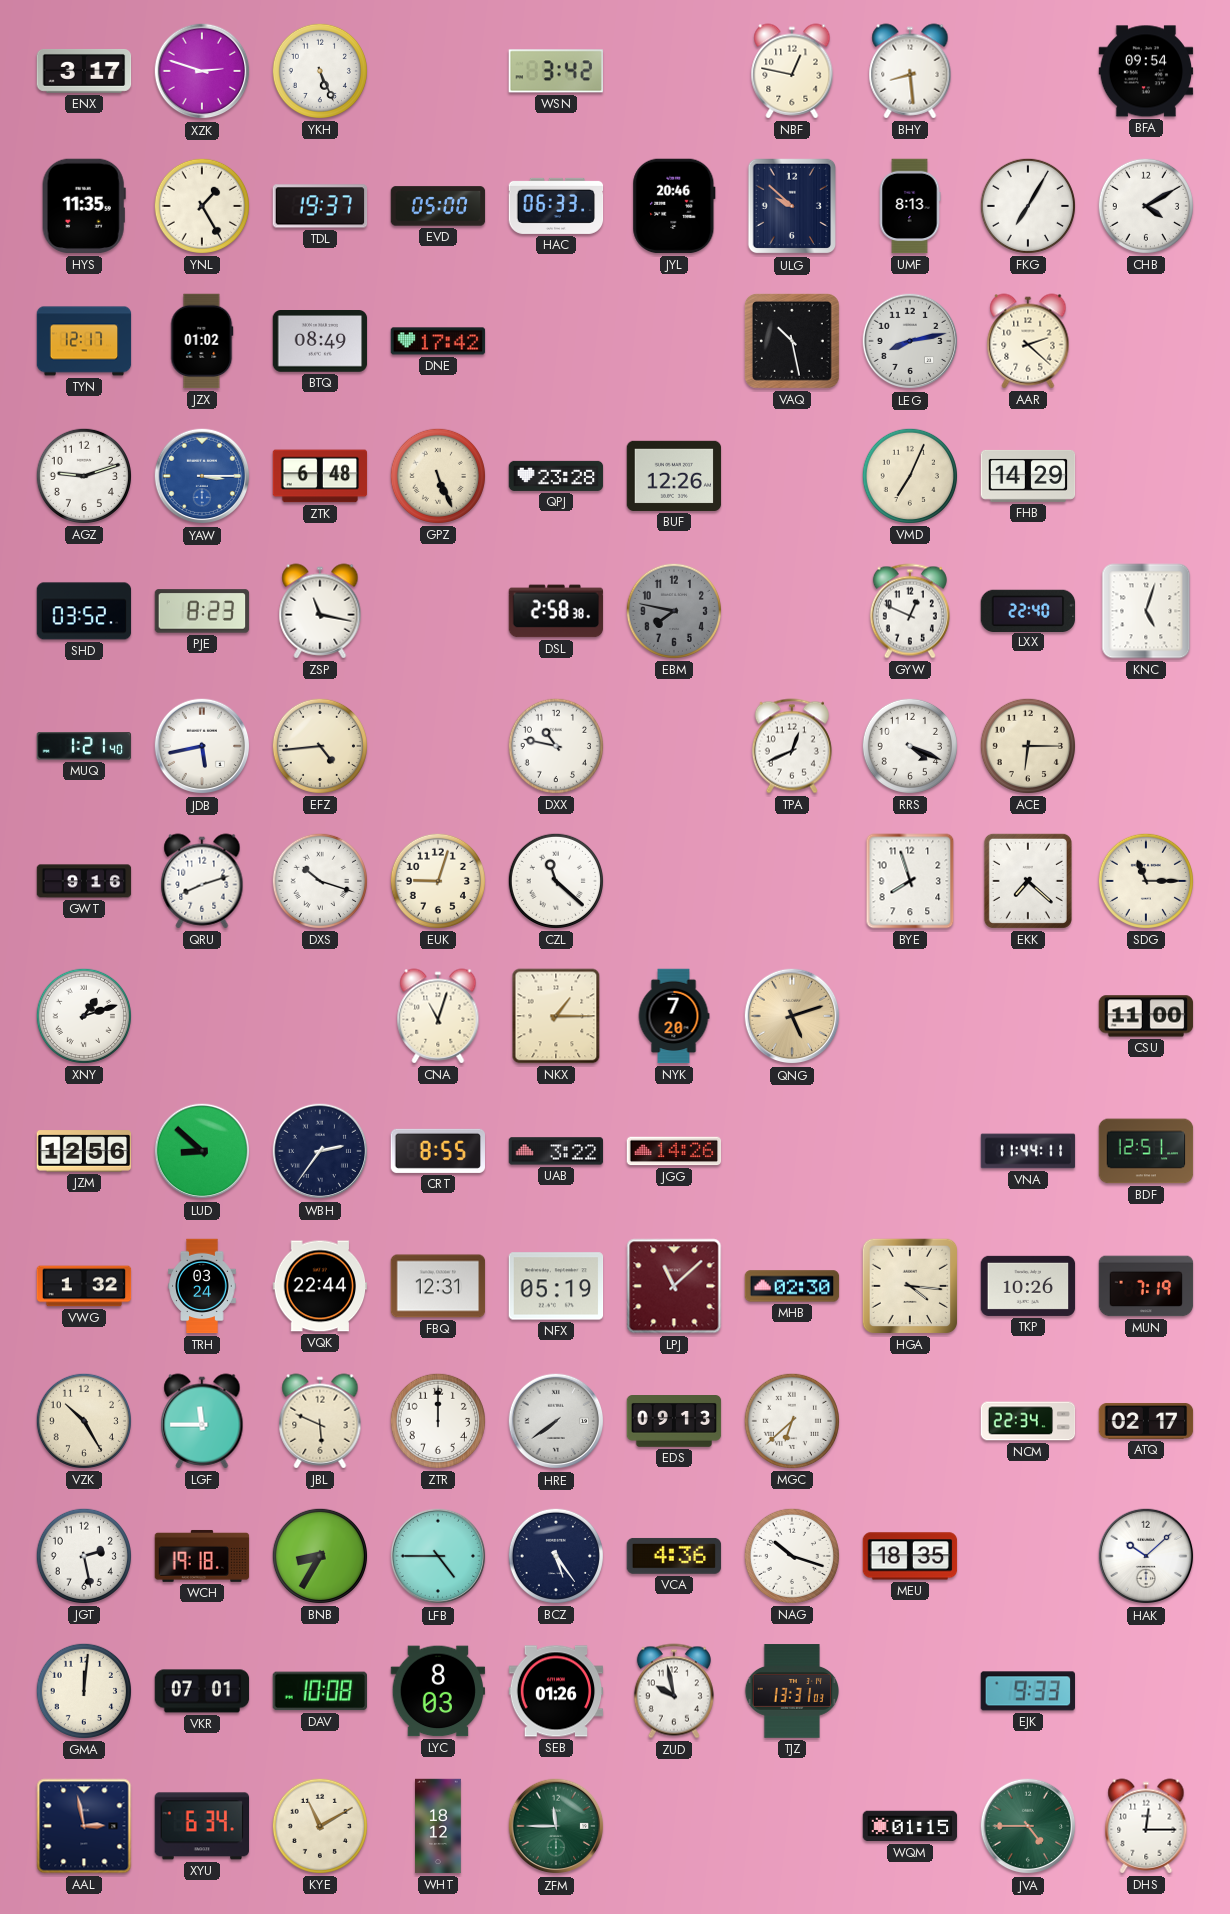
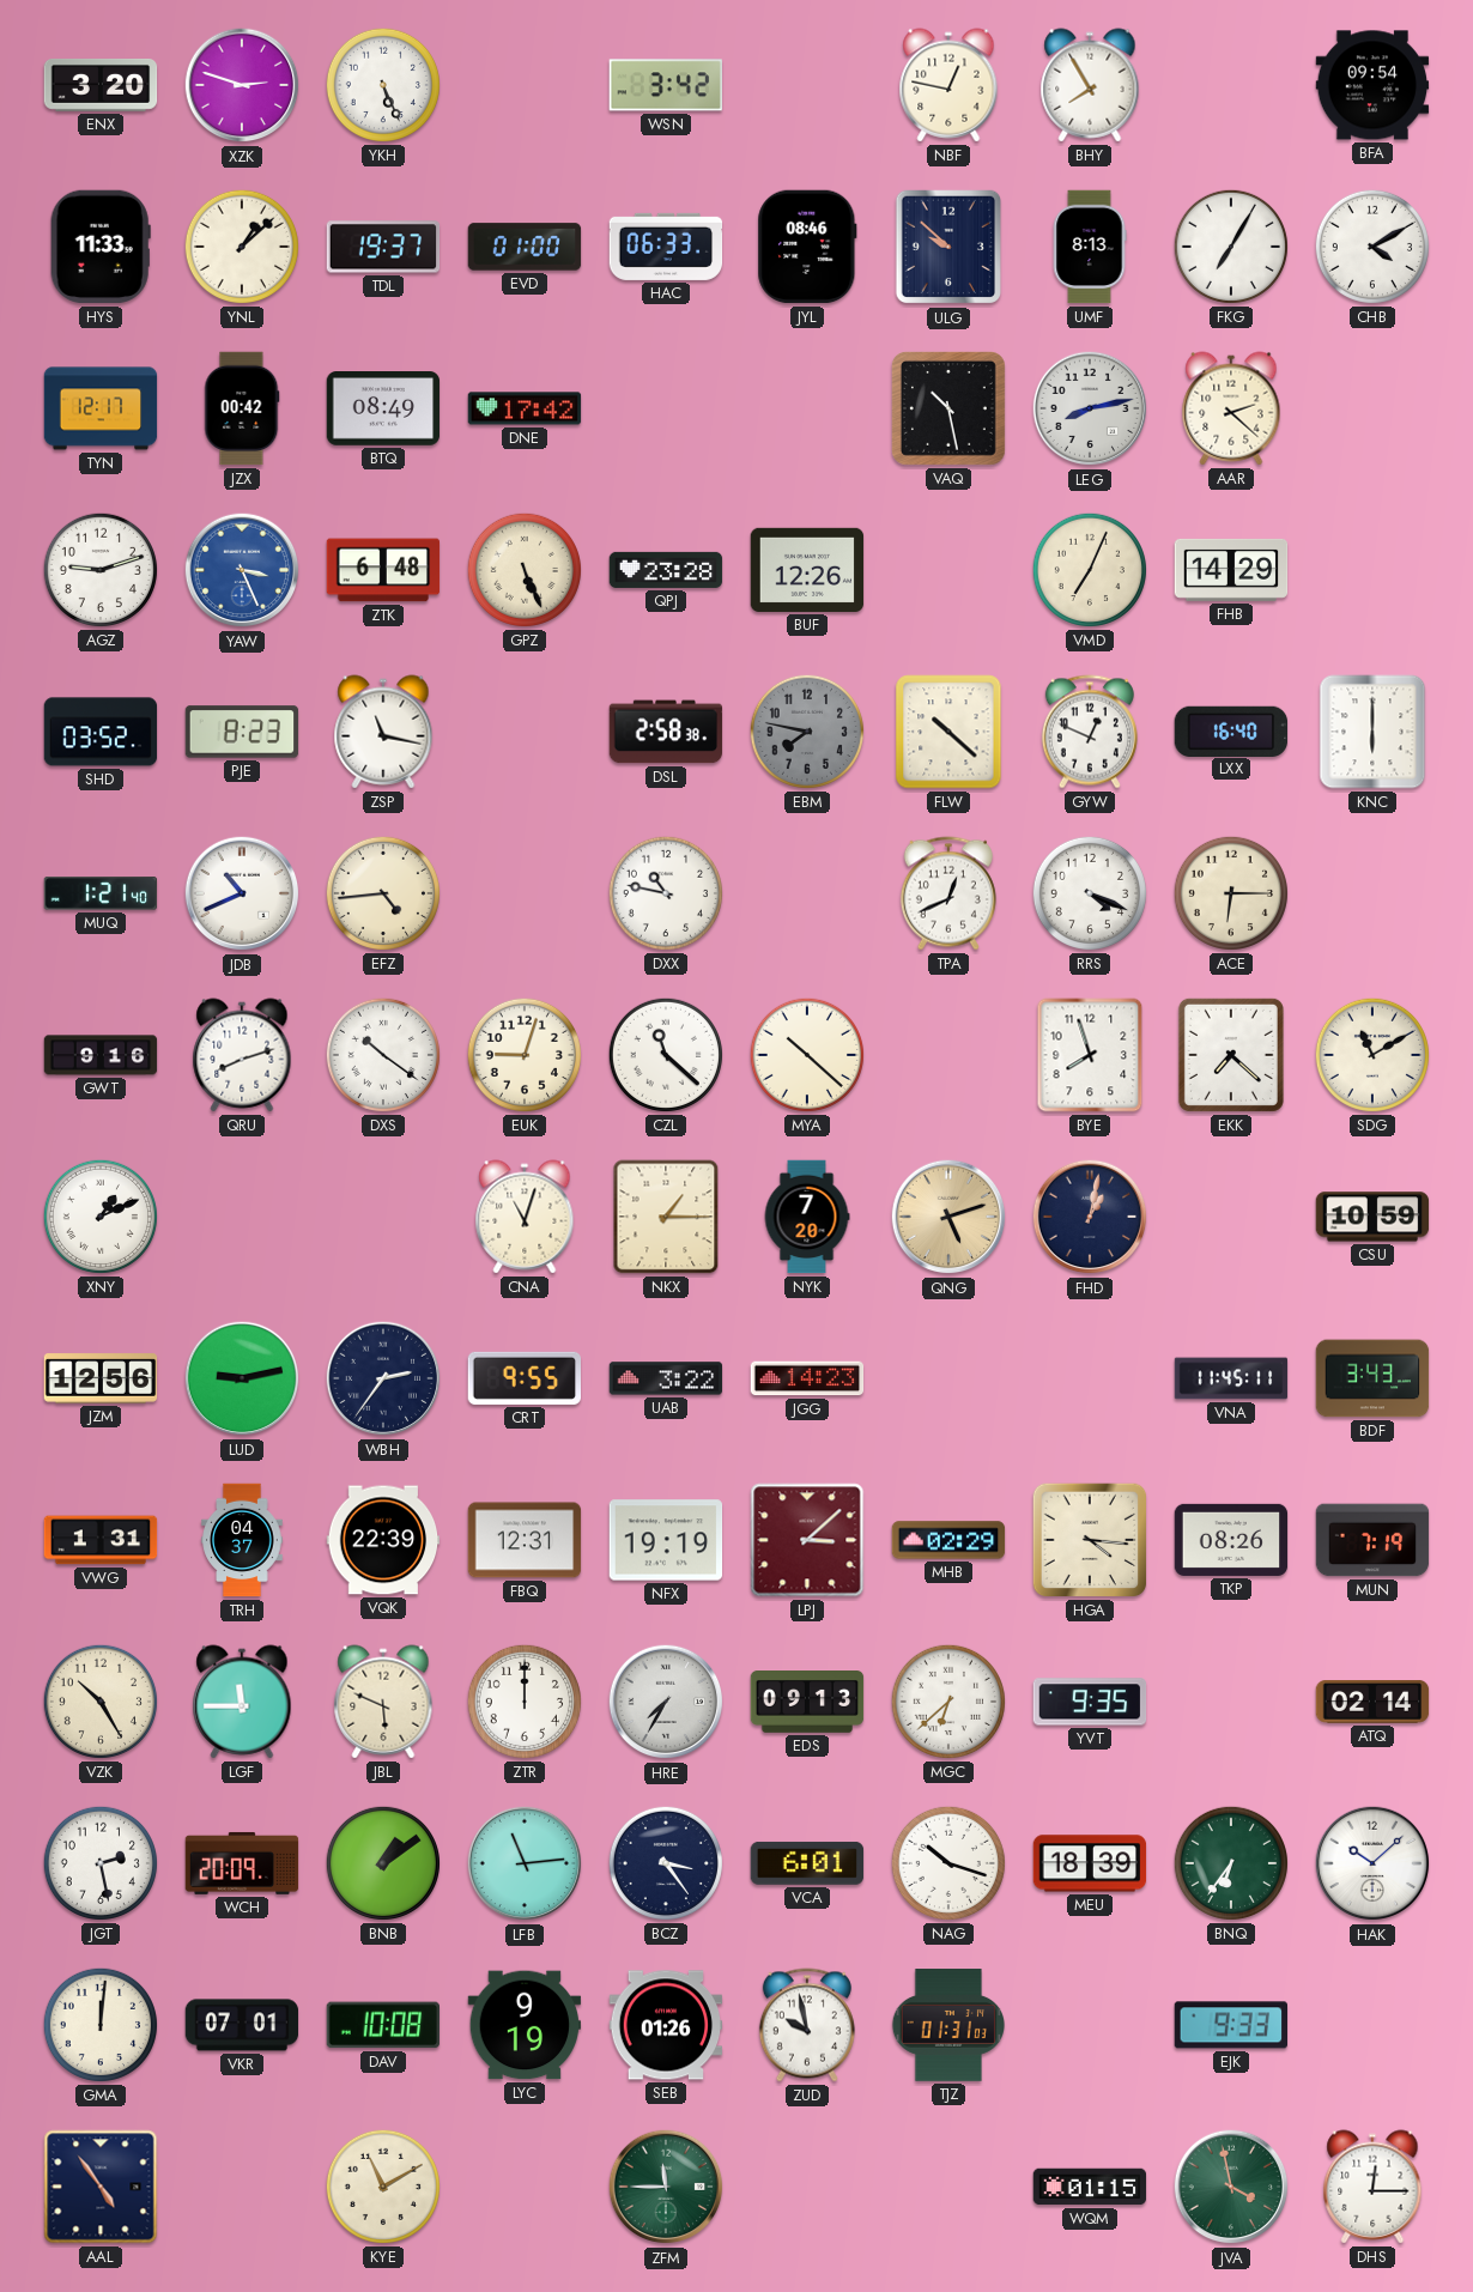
ENX: 3:17 -> 3:20 (101, 86)
BHY: 8:29 -> 7:55 (1090, 85)
HYS: 11:35 -> 11:33 (101, 247)
YNL: 1:25 -> 1:08 (242, 247)
EVD: 05:00 -> 01:00 (525, 247)
JYL: 20:46 -> 08:46 (807, 247)
JZX: 01:02 -> 00:42 (242, 408)
YAW: 3:15 -> 3:26 (242, 570)
FLW: none -> 10:22 (948, 732)
LXX: 22:40 -> 16:40 (1231, 730)
KNC: 5:03 -> 6:00 (1372, 732)
JDB: 5:43 -> 10:41 (242, 893)
DXS: 10:18 -> 10:21 (383, 1055)
MYA: none -> 10:22 (807, 1055)
SDG: 11:15 -> 11:10 (1372, 1055)
XNY: 1:12 -> 1:11 (101, 1217)
FHD: none -> 1:02 (1090, 1217)
CSU: 11:00 -> 10:59 (1372, 1217)
LUD: 8:52 -> 9:13 (242, 1378)
CRT: 8:55 -> 9:55 (525, 1378)
JGG: 14:26 -> 14:23 (807, 1378)
VNA: 11:44 -> 11:45 (1231, 1378)
BDF: 12:51 -> 3:43 (1372, 1378)
VWG: 1:32 -> 1:31 (101, 1540)
TRH: 03:24 -> 04:37 (242, 1540)
VQK: 22:44 -> 22:39 (383, 1540)
NFX: 05:19 -> 19:19 (666, 1540)
LPJ: 11:08 -> 3:08 (807, 1540)
MHB: 02:30 -> 02:29 (948, 1540)
TKP: 10:26 -> 08:26 (1231, 1540)
HRE: 7:39 -> 7:35 (666, 1702)
YVT: none -> 9:35 (1090, 1702)
NCM: 22:34 -> none (1028, 1421)
ATQ: 02:17 -> 02:14 (1372, 1703)
WCH: 19:18 -> 20:09 (242, 1863)
BNB: 8:35 -> 1:09 (383, 1863)
LFB: 4:45 -> 11:14 (525, 1863)
BCZ: 5:24 -> 3:24 (666, 1863)
VCA: 4:36 -> 6:01 (807, 1863)
MEU: 18:35 -> 18:39 (1090, 1863)
BNQ: none -> 6:36 (1231, 1863)
LYC: 8:03 -> 9:19 (525, 2025)
TJZ: 13:31 -> 01:31 (947, 2025)
AAL: 2:58 -> 4:54 (101, 2187)
XYU: 6:34 -> none (201, 1826)
WHT: 18:12 -> none (439, 1826)
JVA: 4:45 -> 3:58 (1231, 2187)
